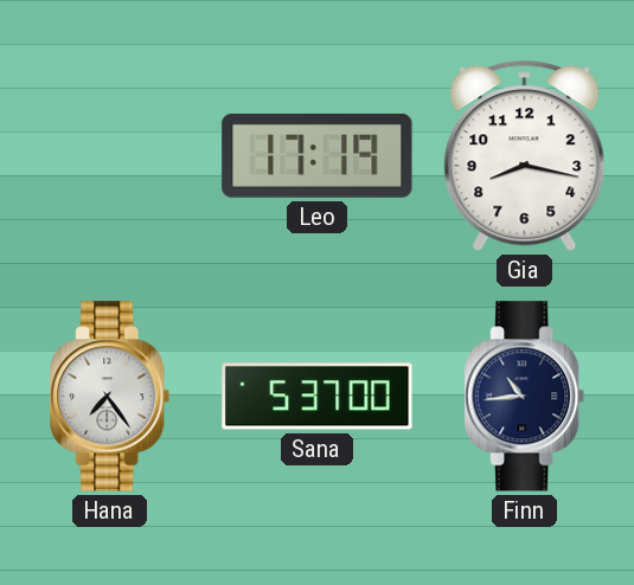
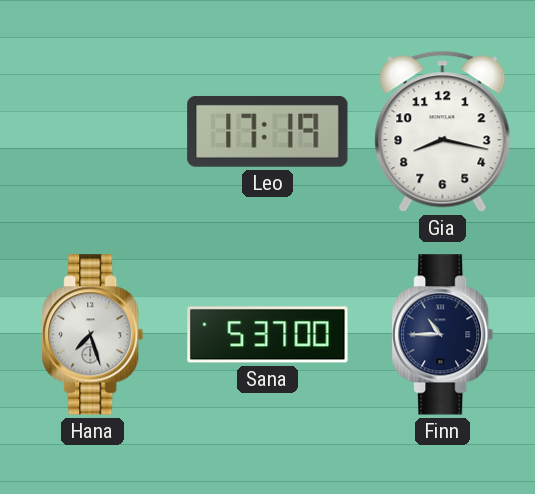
Hana: 7:24 -> 7:27 (93, 335)
Finn: 10:44 -> 10:45 (443, 335)
